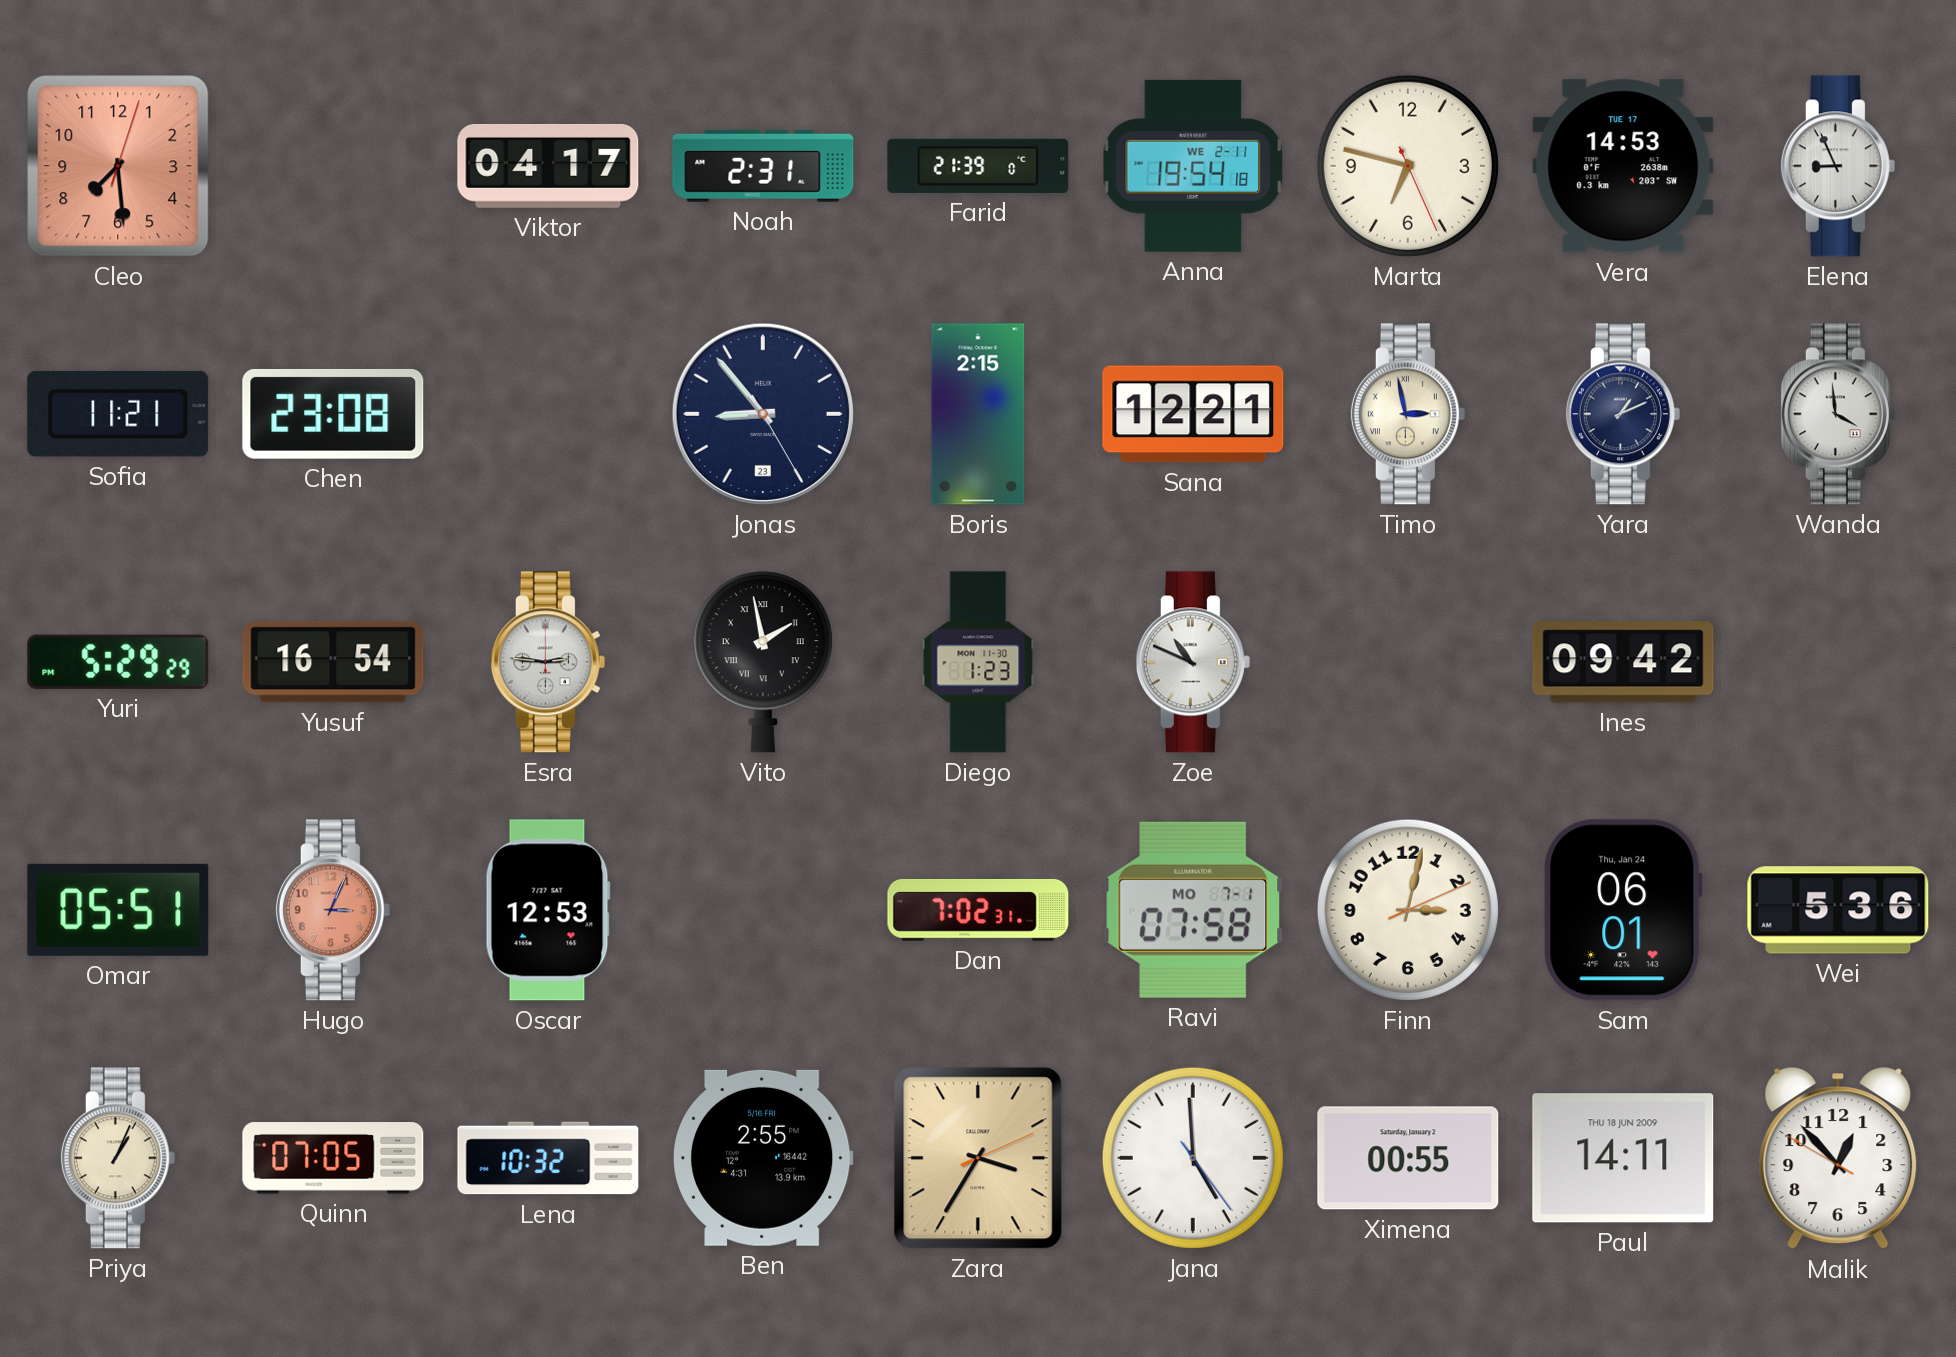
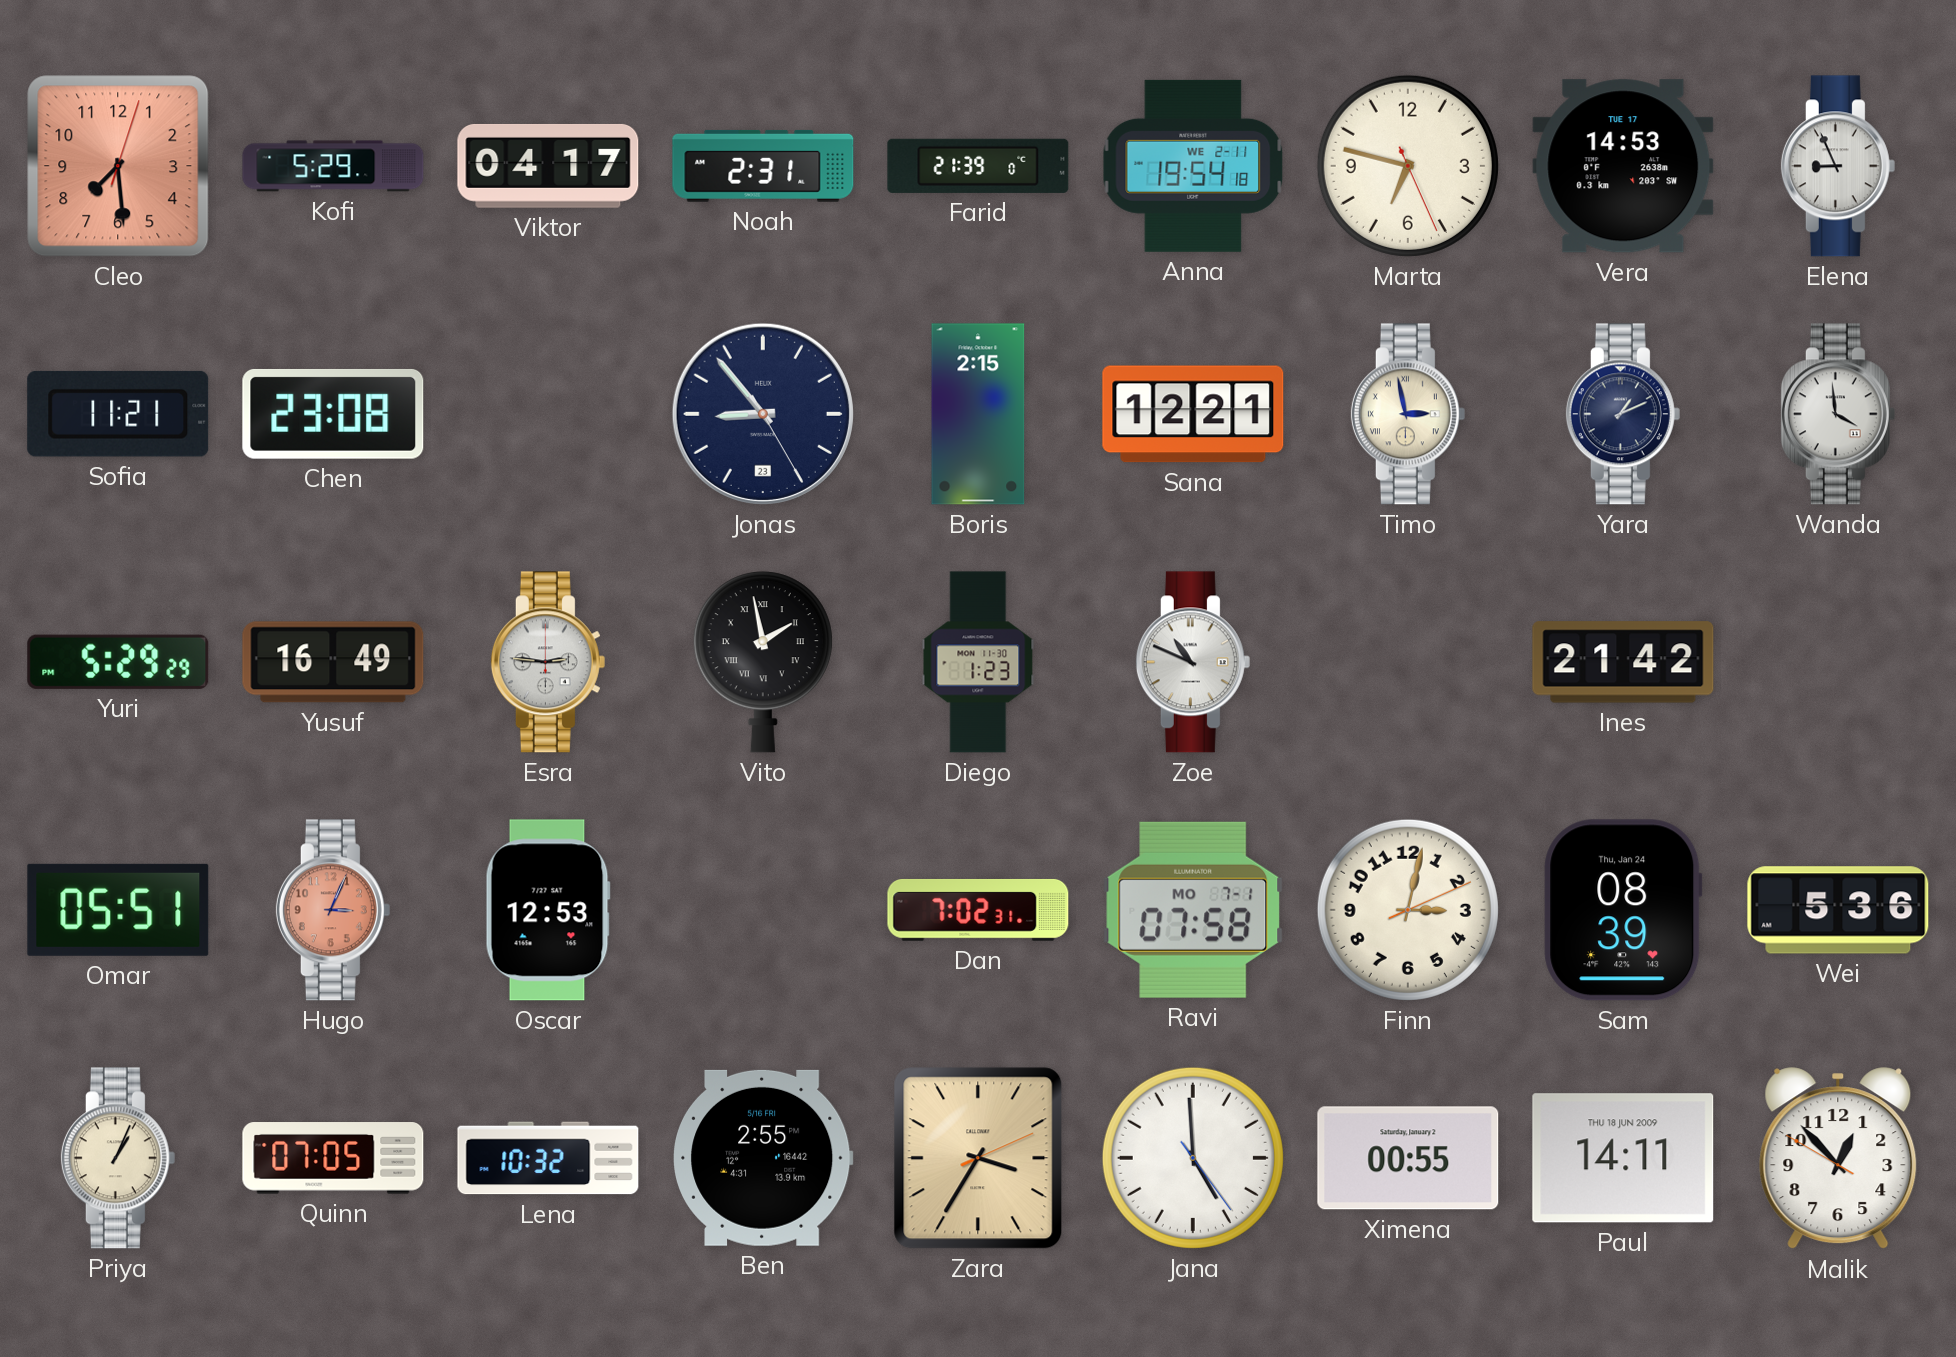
Kofi: none -> 5:29 (333, 166)
Yusuf: 16:54 -> 16:49 (333, 662)
Ines: 09:42 -> 21:42 (1623, 662)
Sam: 06:01 -> 08:39 (1623, 910)
